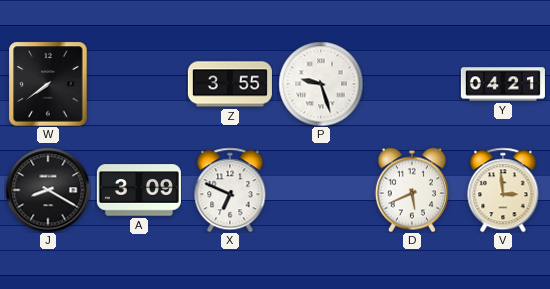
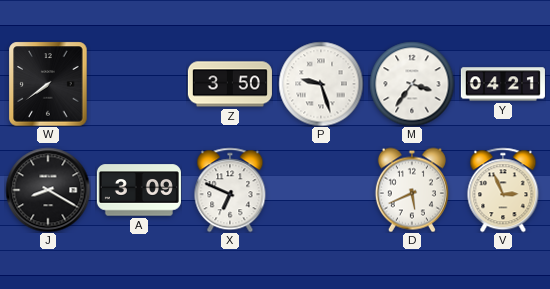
Z: 3:55 -> 3:50 (230, 84)
M: none -> 3:36 (412, 84)
V: 2:59 -> 2:56 (503, 190)
